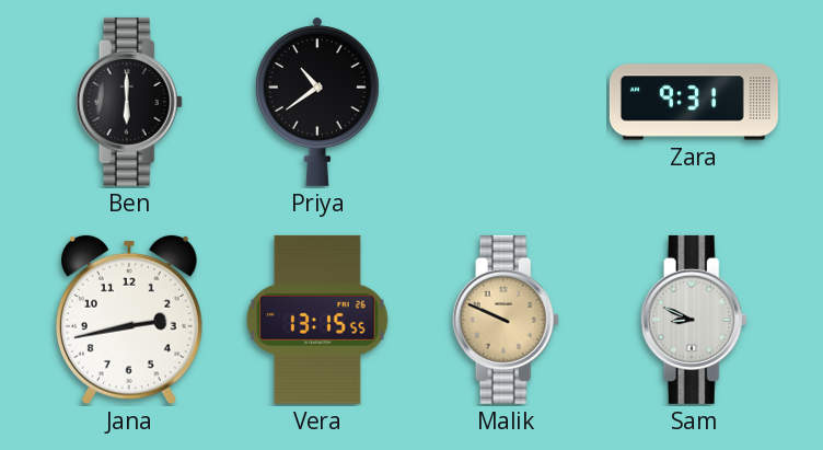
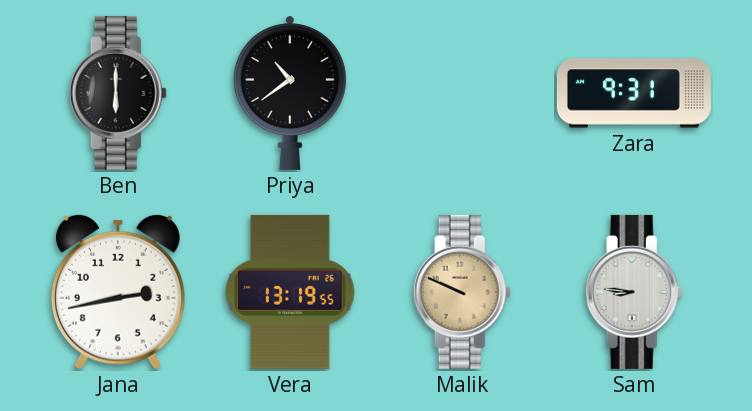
Vera: 13:15 -> 13:19 (290, 292)
Sam: 8:49 -> 8:46 (634, 292)
